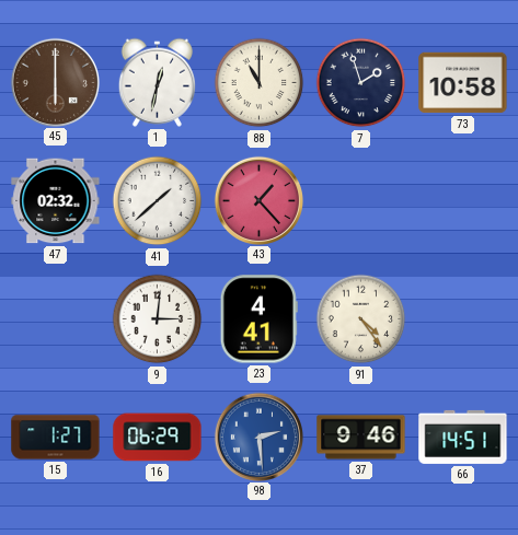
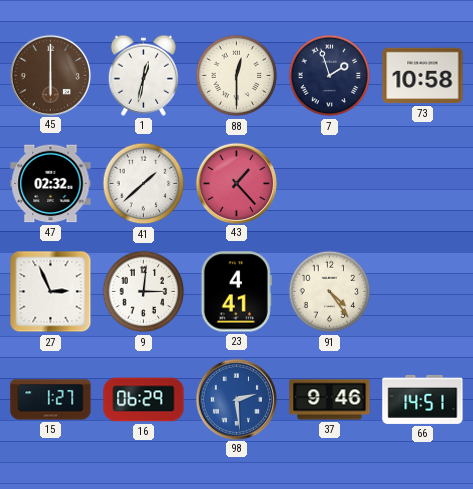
88: 11:00 -> 12:30 (237, 76)
27: none -> 2:56 (51, 292)
